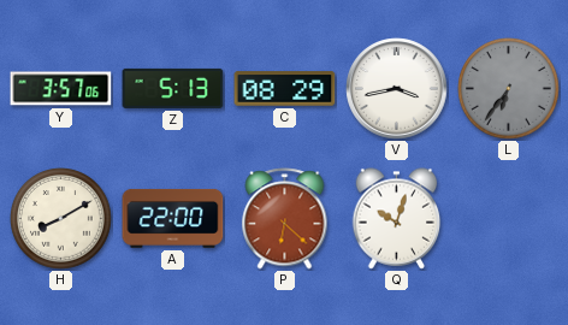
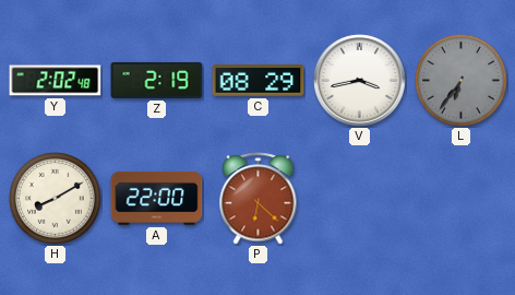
Y: 3:57 -> 2:02 (56, 81)
Z: 5:13 -> 2:19 (157, 80)
Q: 10:03 -> none (397, 219)
